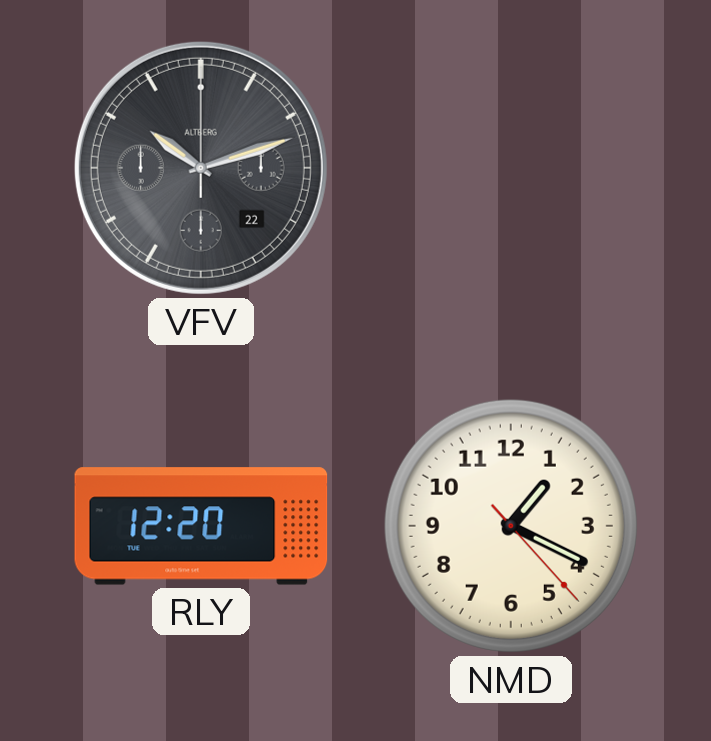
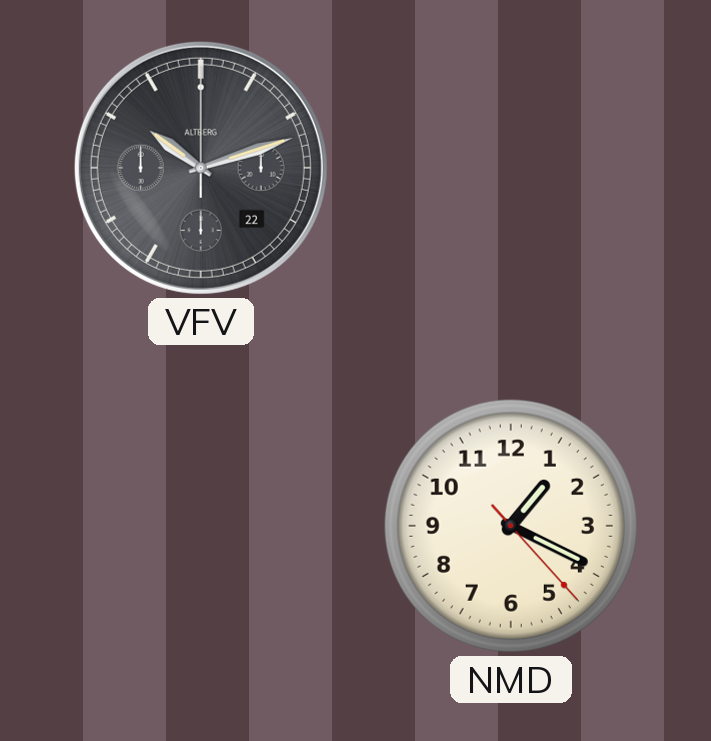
RLY: 12:20 -> none (201, 526)
